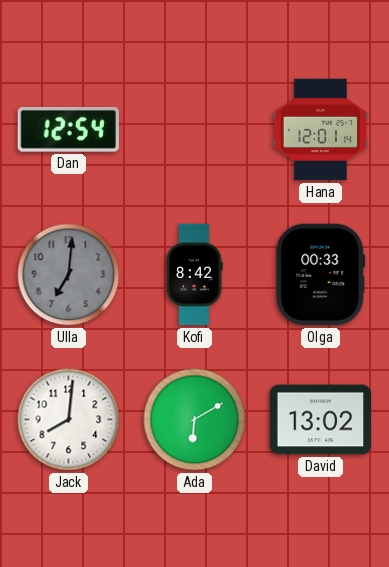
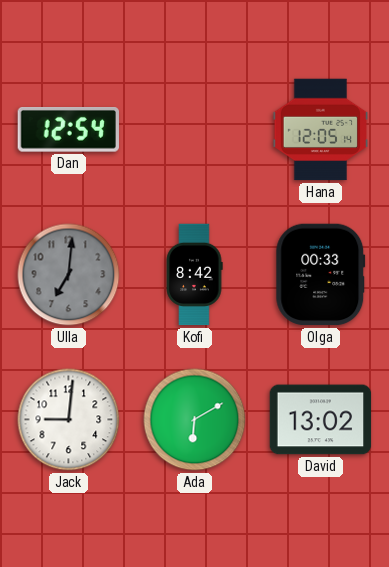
Hana: 12:01 -> 12:05 (320, 130)
Jack: 8:01 -> 9:01 (69, 420)
